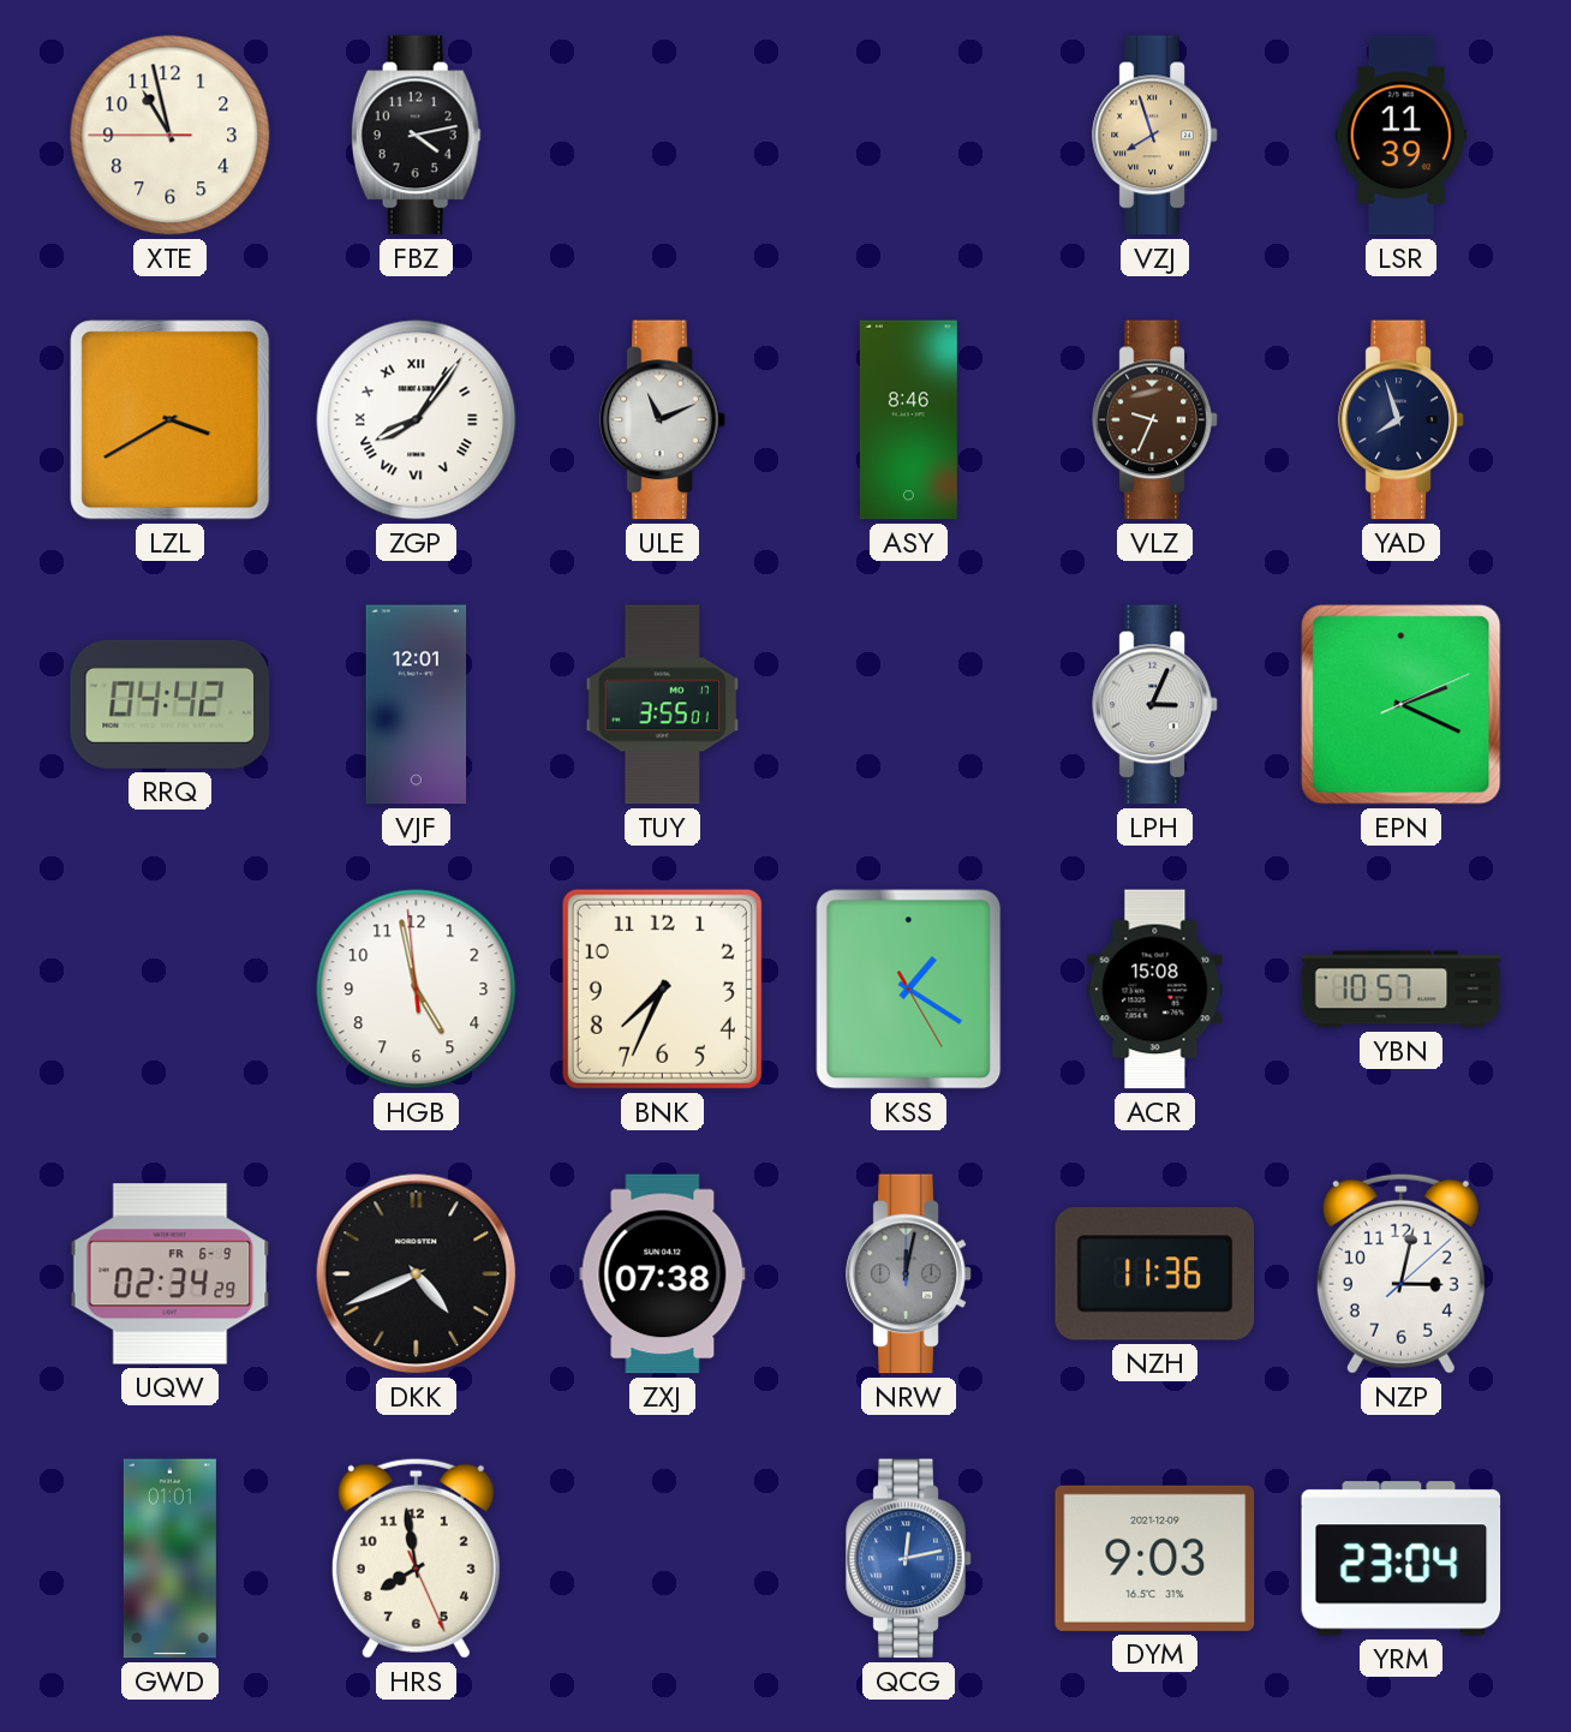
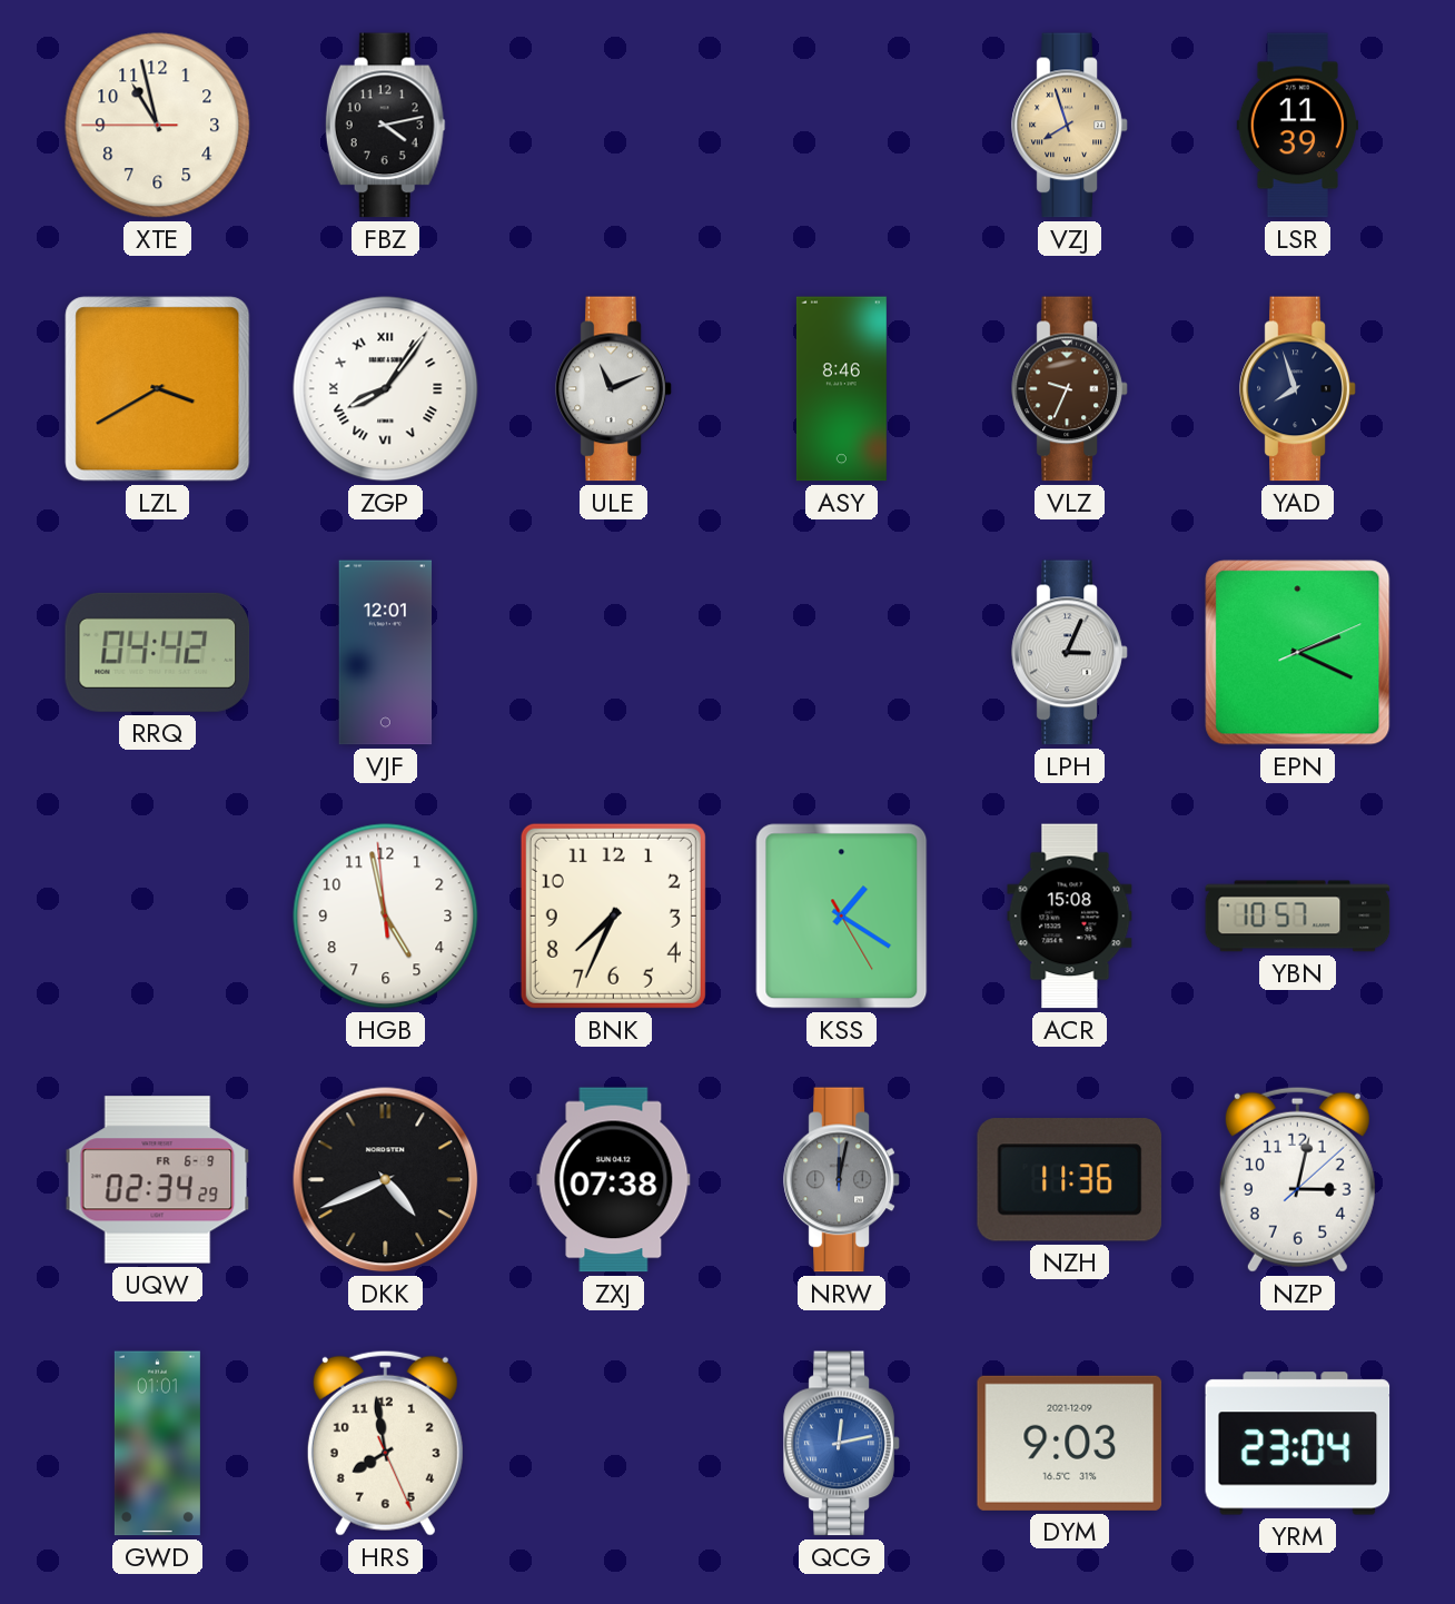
TUY: 3:55 -> none (663, 705)
